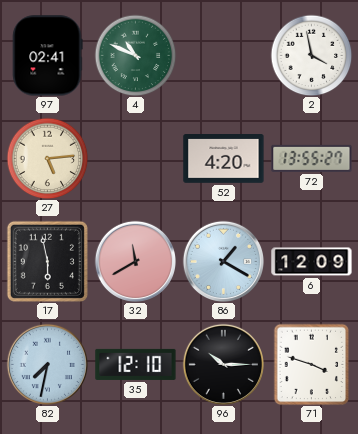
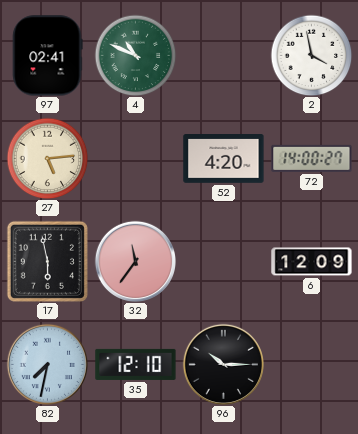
72: 13:55 -> 14:00 (312, 158)
32: 11:40 -> 11:36 (135, 261)
86: 1:20 -> none (223, 261)
71: 3:48 -> none (312, 364)
